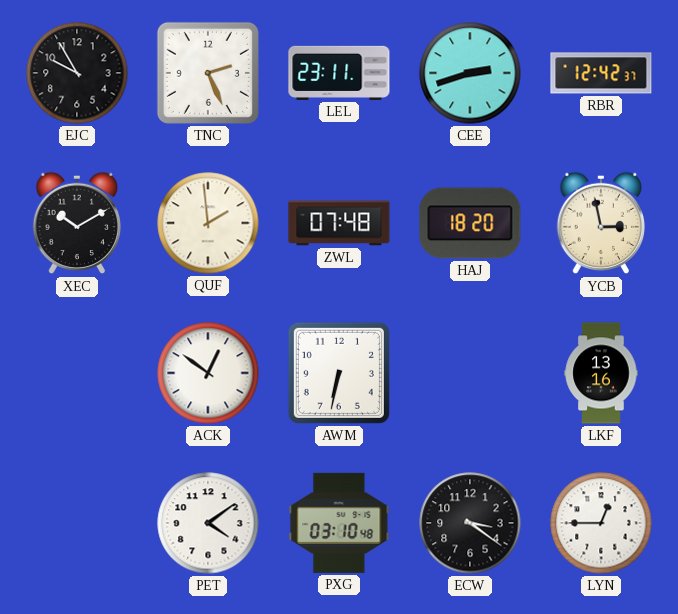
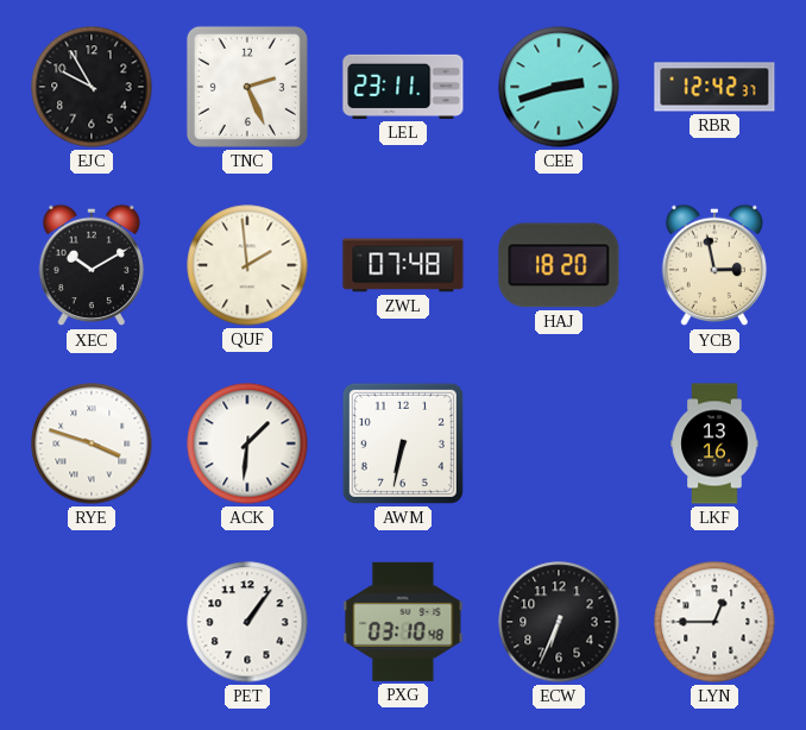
RYE: none -> 3:48 (92, 443)
ACK: 12:51 -> 1:31 (247, 443)
PET: 4:09 -> 1:06 (247, 622)
ECW: 3:21 -> 6:34 (559, 622)
